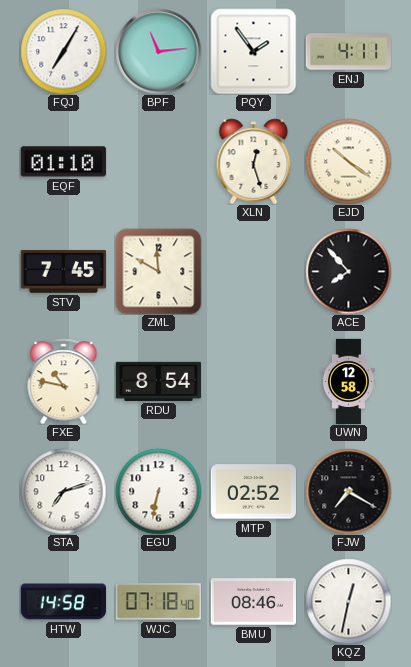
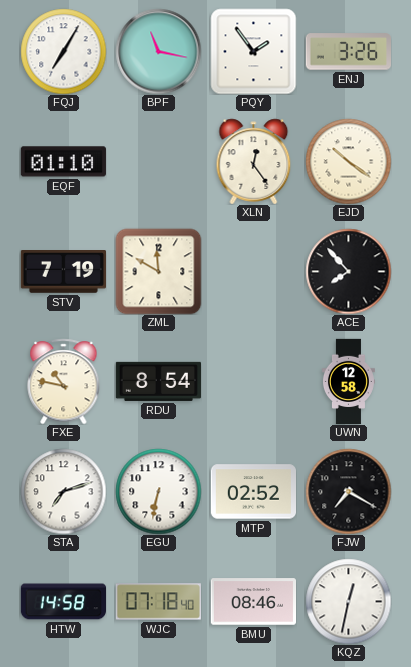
BPF: 11:14 -> 11:17 (158, 51)
ENJ: 4:11 -> 3:26 (348, 52)
XLN: 12:27 -> 12:24 (254, 161)
STV: 7:45 -> 7:19 (63, 272)
